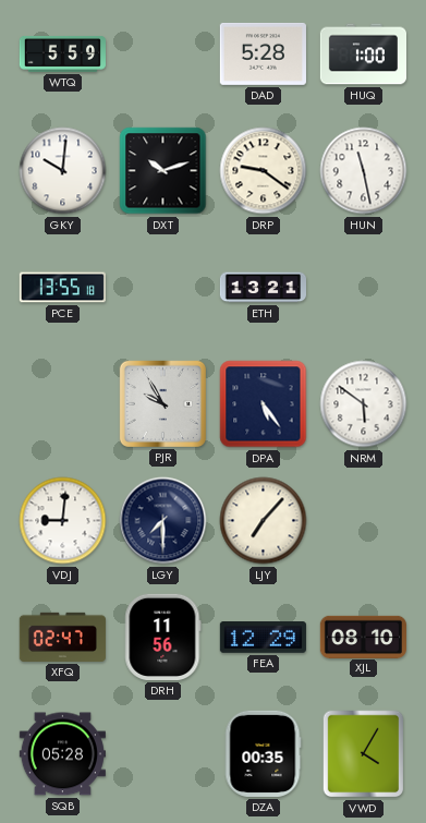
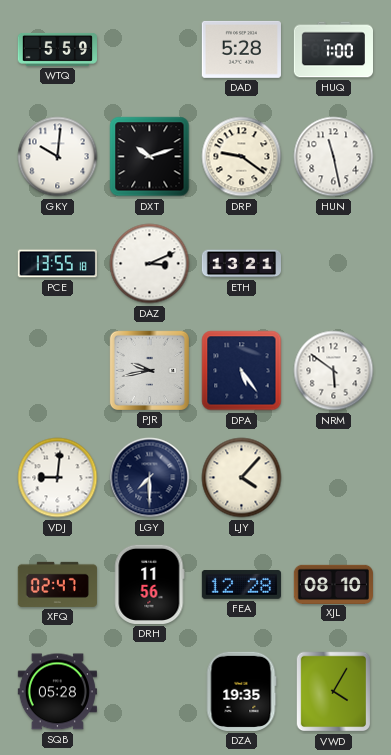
DAZ: none -> 3:11 (150, 264)
PJR: 9:55 -> 9:43 (149, 370)
LJY: 7:07 -> 4:07 (242, 478)
FEA: 12:29 -> 12:28 (241, 585)
DZA: 00:35 -> 19:35 (241, 691)
